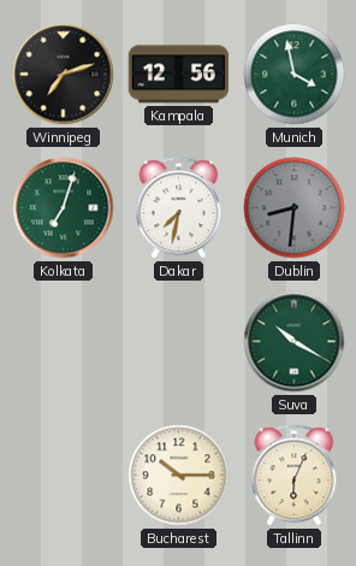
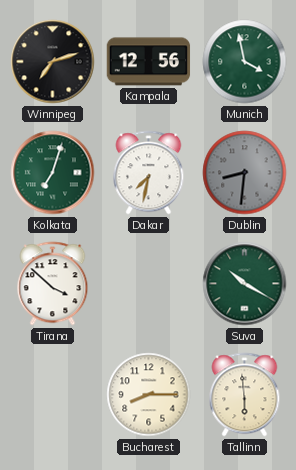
Tirana: none -> 3:52 (53, 284)
Bucharest: 10:15 -> 8:15 (149, 395)
Tallinn: 6:04 -> 5:59 (245, 395)
